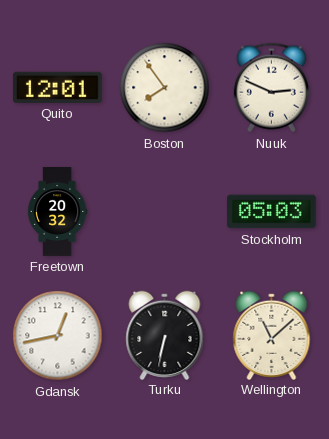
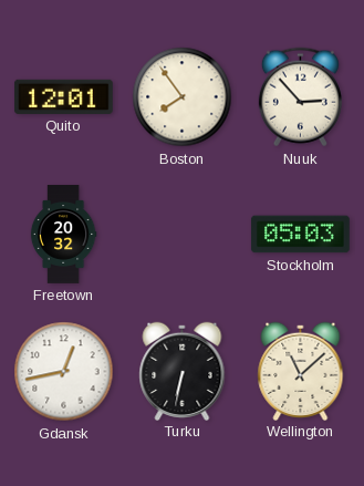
Nuuk: 2:49 -> 2:53 (300, 97)
